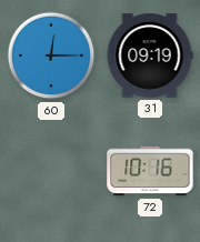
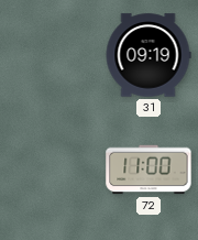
60: 12:15 -> none (51, 56)
72: 10:16 -> 11:00 (148, 170)
